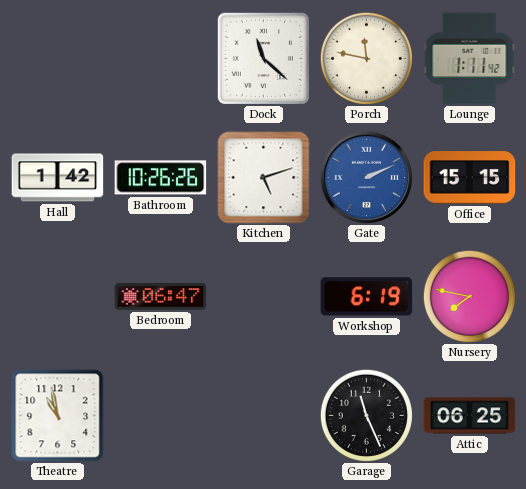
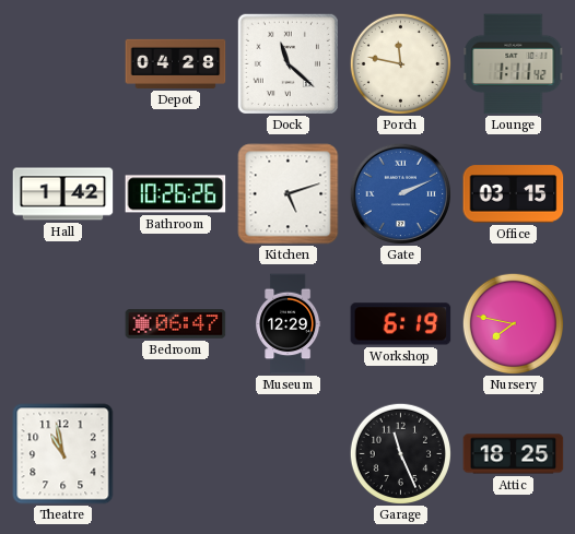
Depot: none -> 04:28 (176, 63)
Office: 15:15 -> 03:15 (514, 194)
Museum: none -> 12:29 (289, 324)
Attic: 06:25 -> 18:25 (514, 454)
